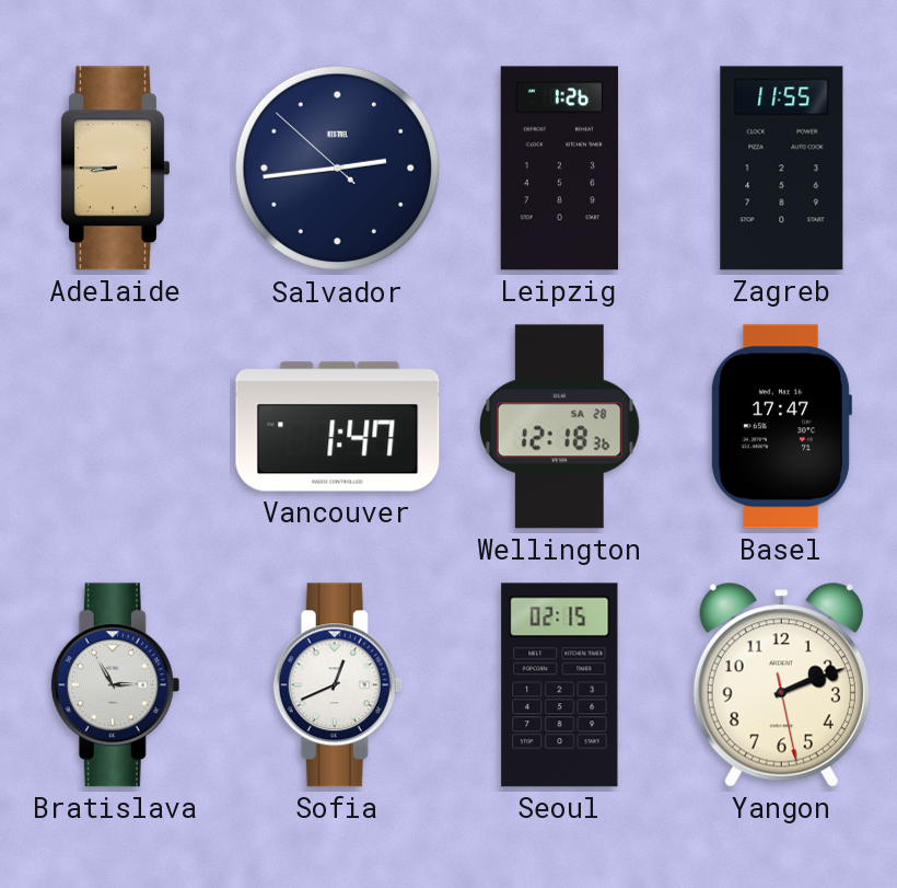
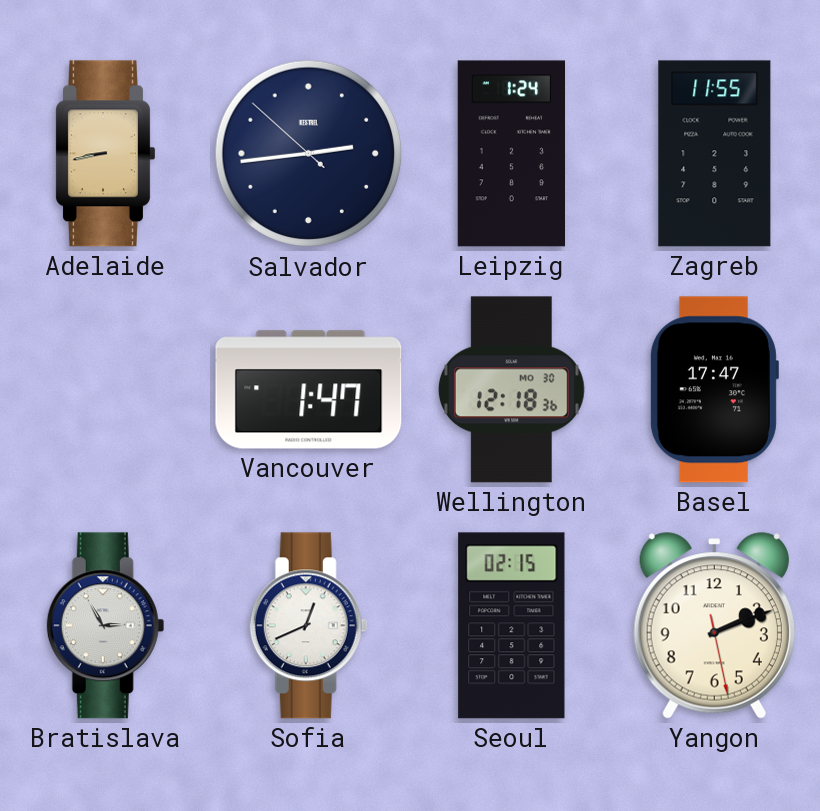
Adelaide: 8:45 -> 8:43 (106, 154)
Leipzig: 1:26 -> 1:24 (511, 154)
Wellington date: SA 28 -> MO 30 (511, 390)
